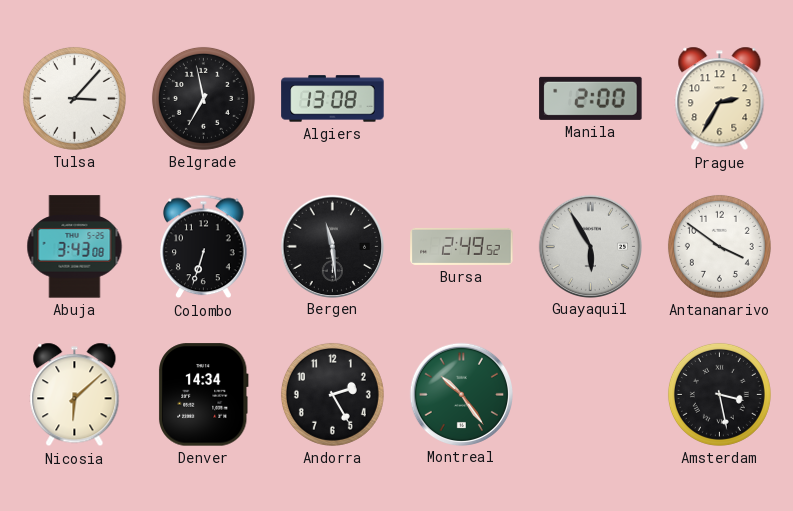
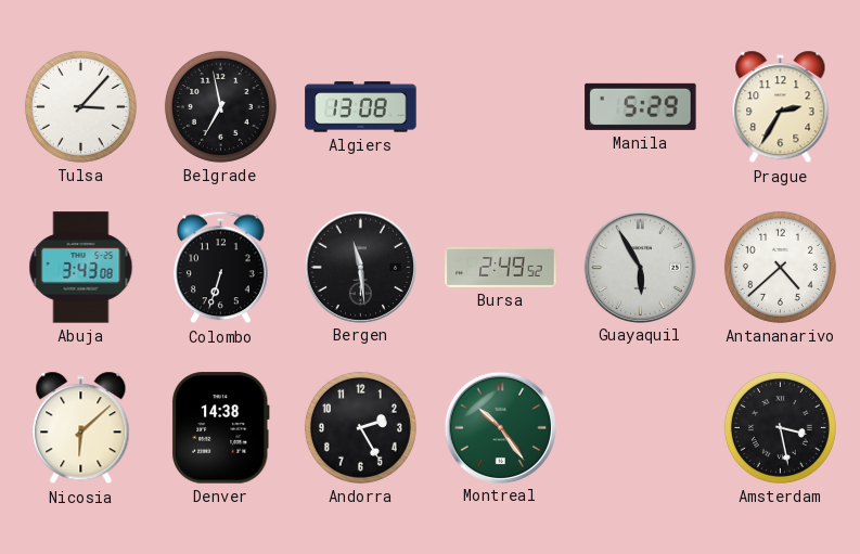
Manila: 2:00 -> 5:29 (641, 106)
Antananarivo: 3:51 -> 4:38 (780, 267)
Denver: 14:34 -> 14:38 (220, 428)
